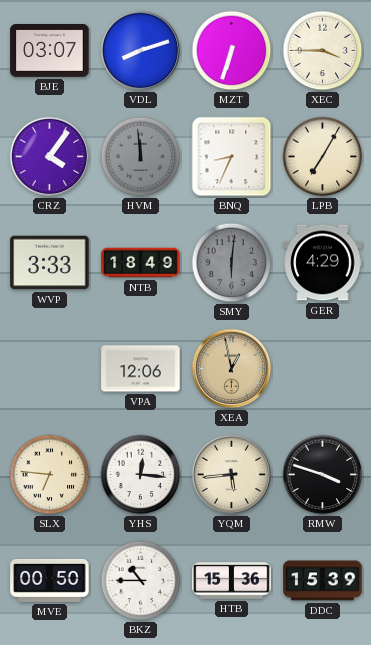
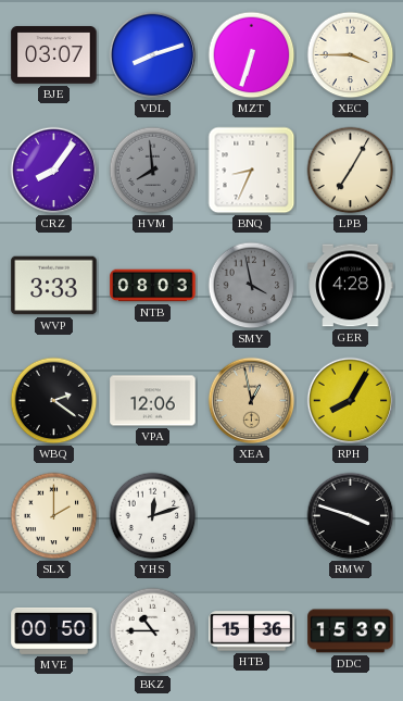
CRZ: 4:06 -> 8:06 (54, 171)
HVM: 11:59 -> 7:59 (153, 171)
NTB: 18:49 -> 08:03 (153, 286)
SMY: 6:01 -> 3:58 (252, 286)
GER: 4:29 -> 4:28 (351, 286)
WBQ: none -> 2:21 (54, 401)
RPH: none -> 8:05 (351, 401)
SLX: 6:46 -> 2:00 (54, 516)
YHS: 12:16 -> 12:12 (153, 516)
YQM: 5:44 -> none (232, 475)
